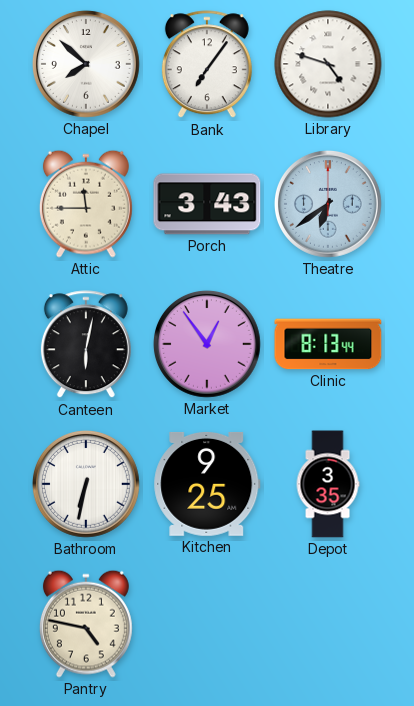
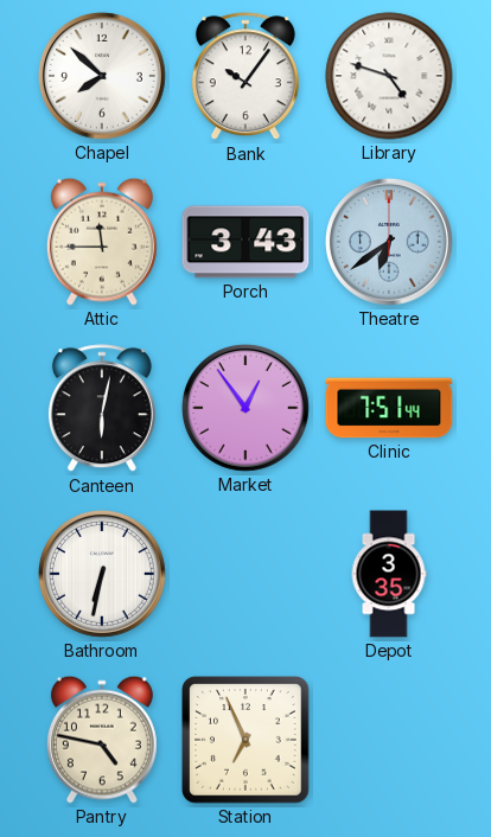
Bank: 7:06 -> 10:06 (245, 77)
Clinic: 8:13 -> 7:51 (389, 408)
Kitchen: 9:25 -> none (207, 484)
Station: none -> 6:56 (245, 740)
